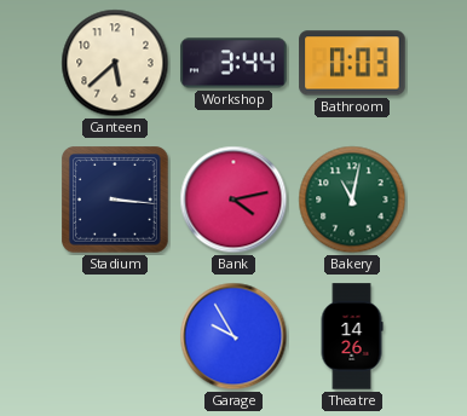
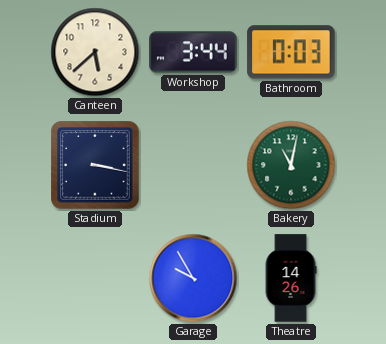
Stadium: 3:16 -> 3:17 (95, 165)
Bank: 4:13 -> none (234, 200)
